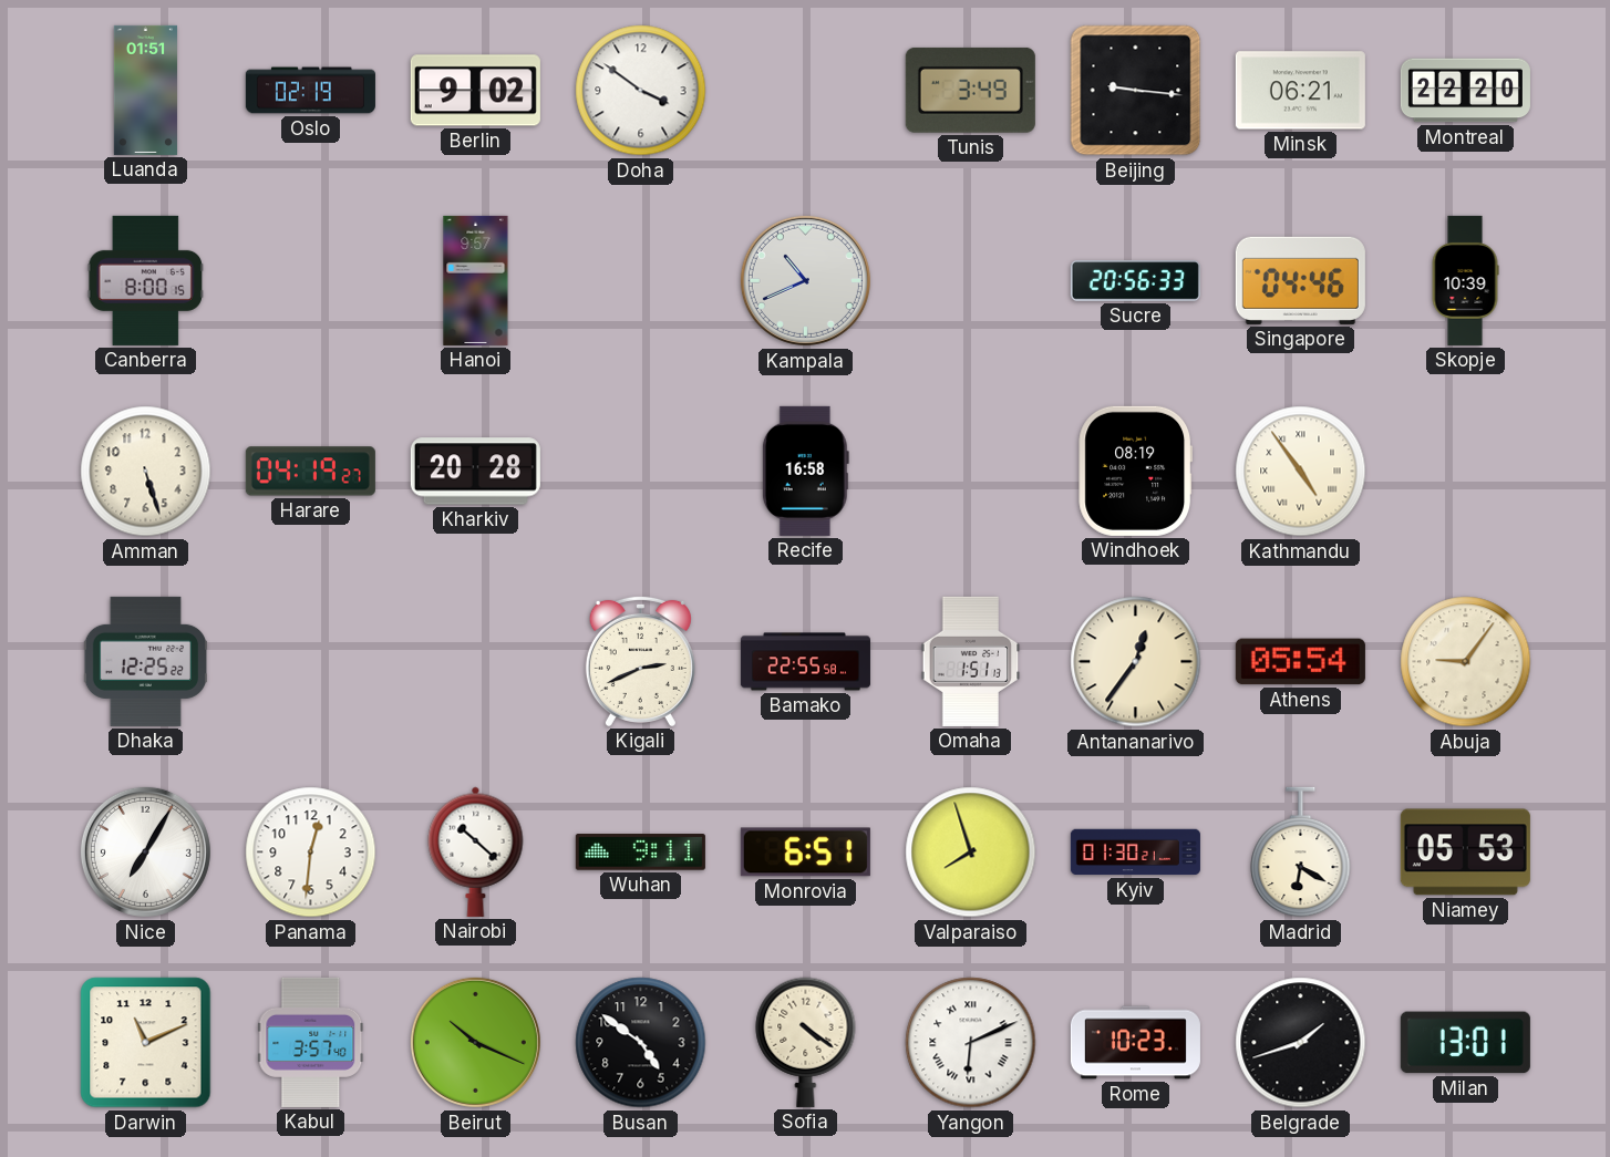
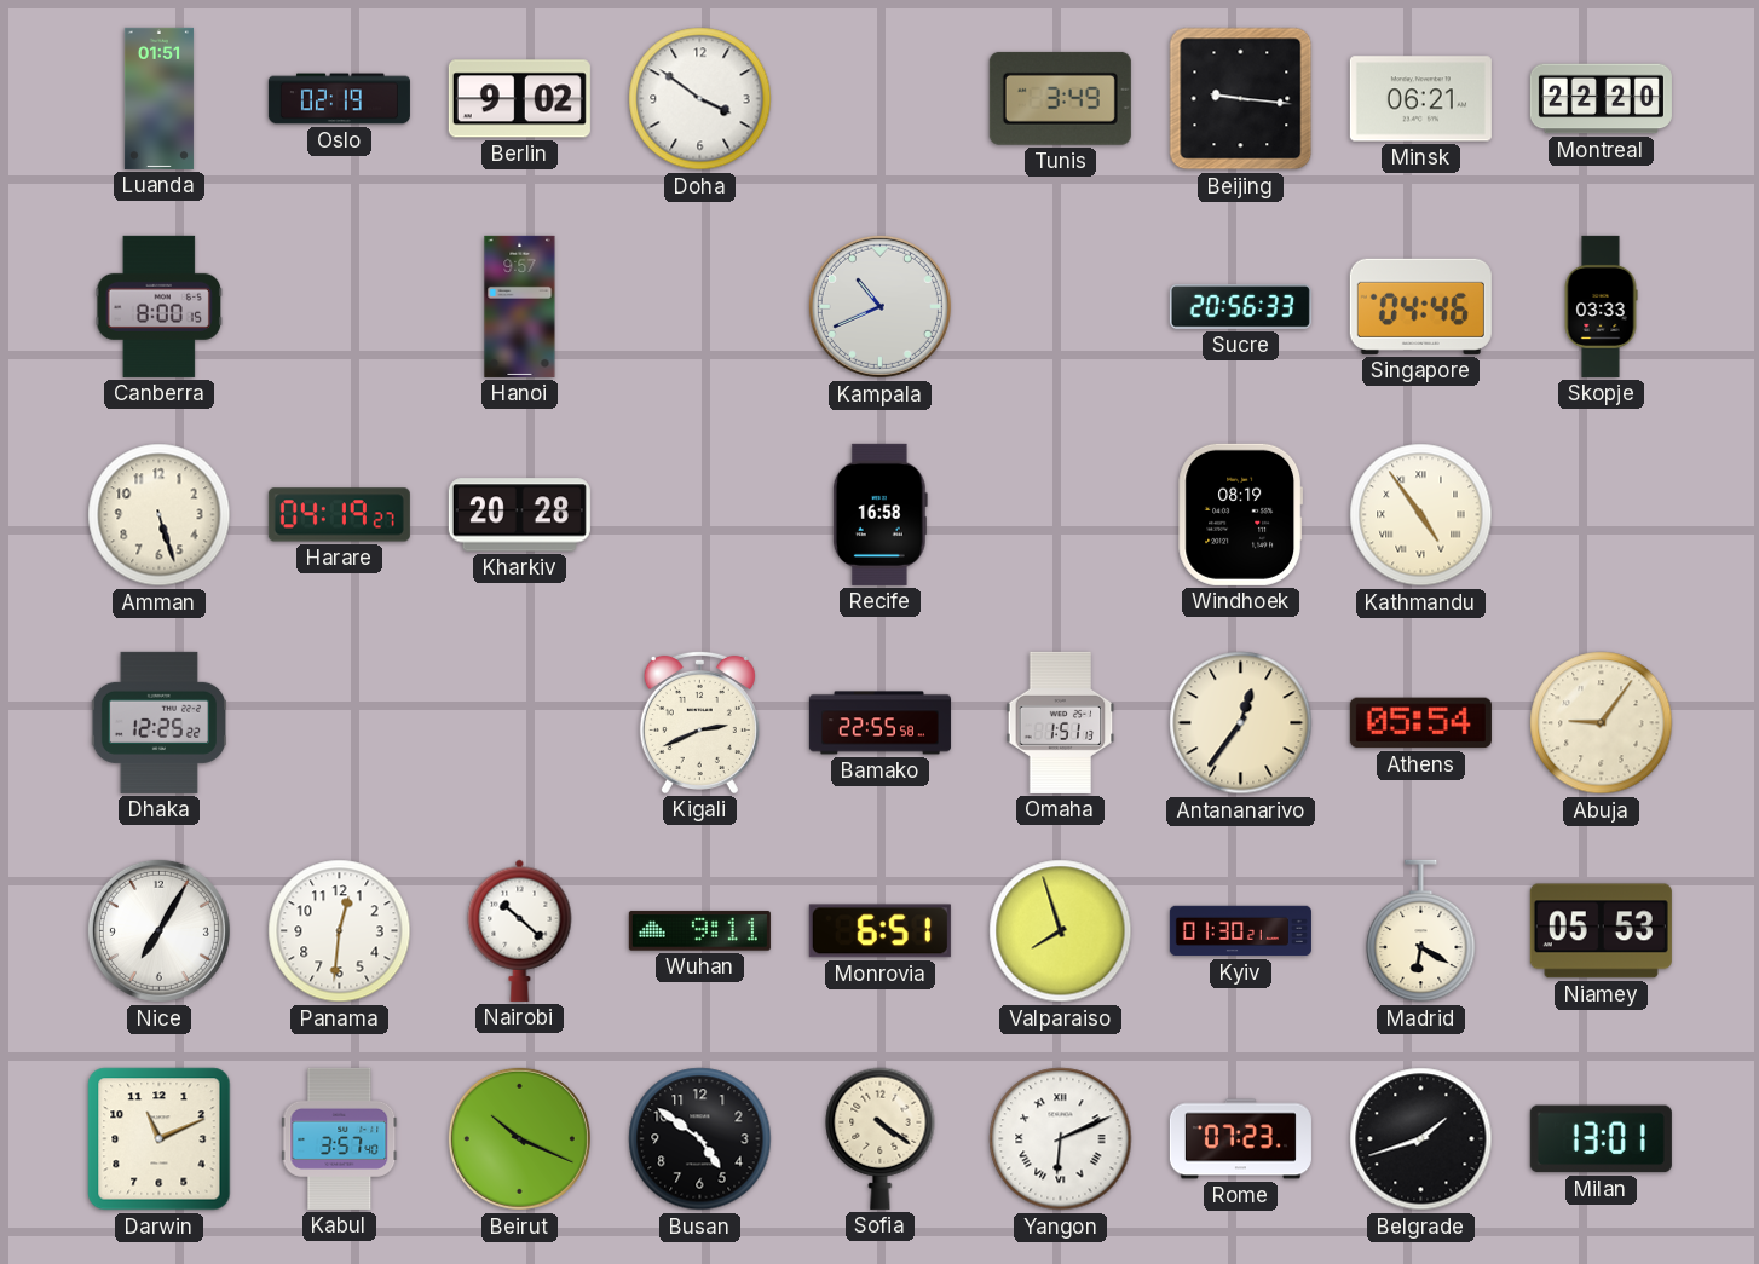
Skopje: 10:39 -> 03:33 (1601, 306)
Rome: 10:23 -> 07:23 (1240, 1139)
